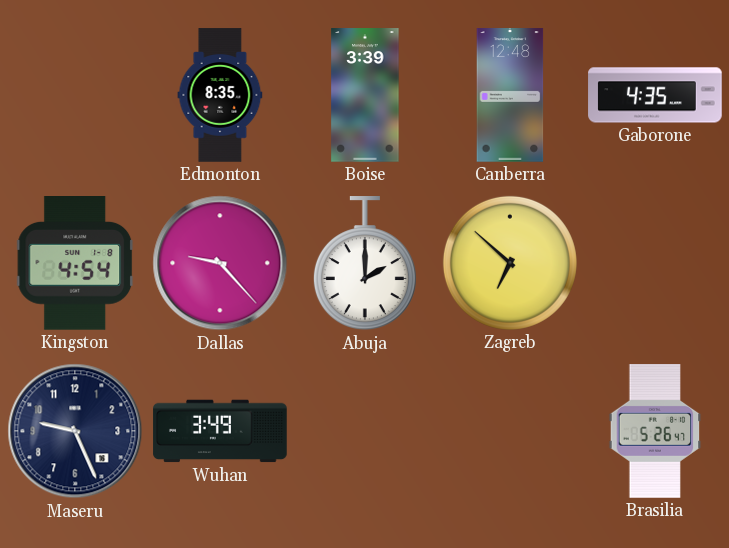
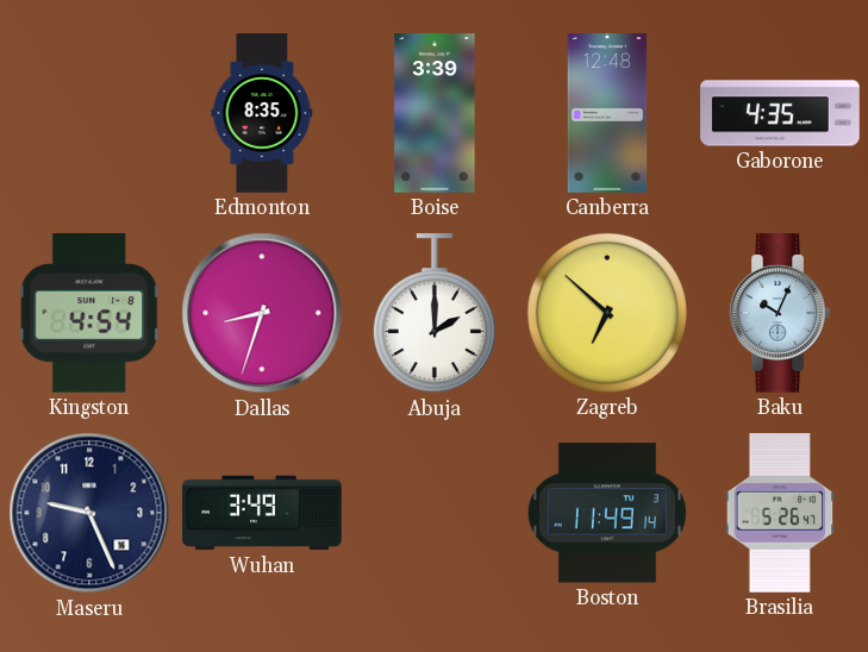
Dallas: 9:23 -> 8:33 (262, 313)
Baku: none -> 10:04 (780, 313)
Boston: none -> 11:49 (607, 513)
